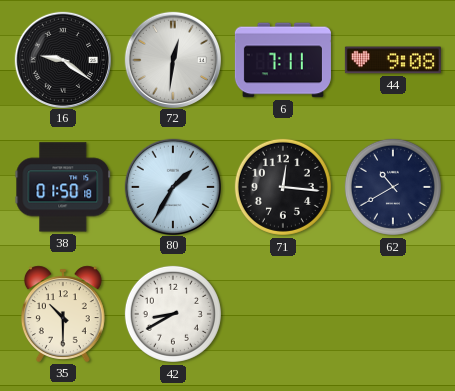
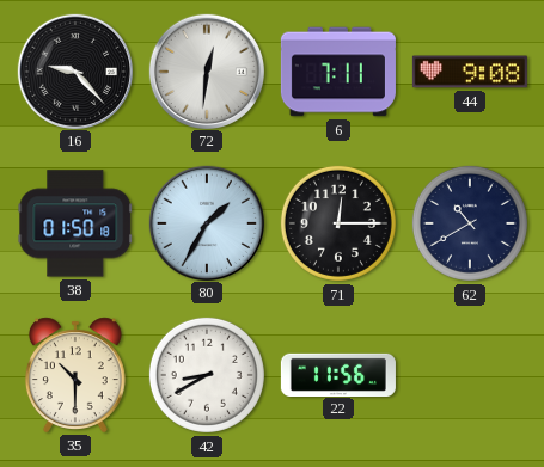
16: 9:21 -> 9:23 (74, 70)
71: 12:16 -> 12:15 (338, 223)
22: none -> 11:56 (338, 374)
